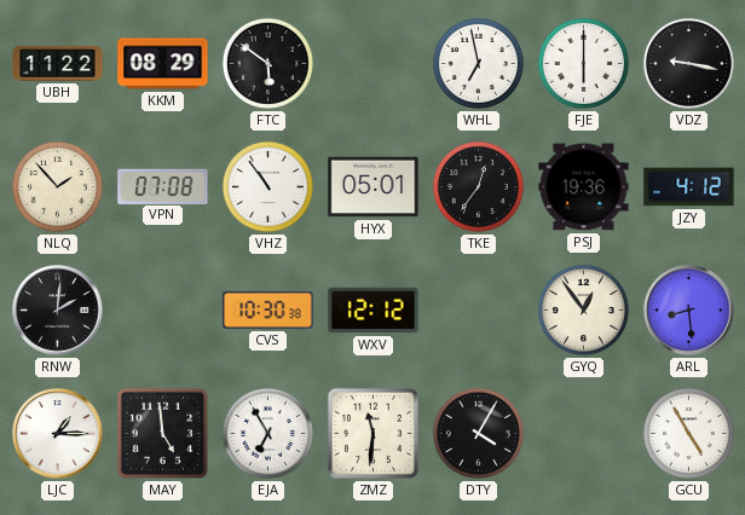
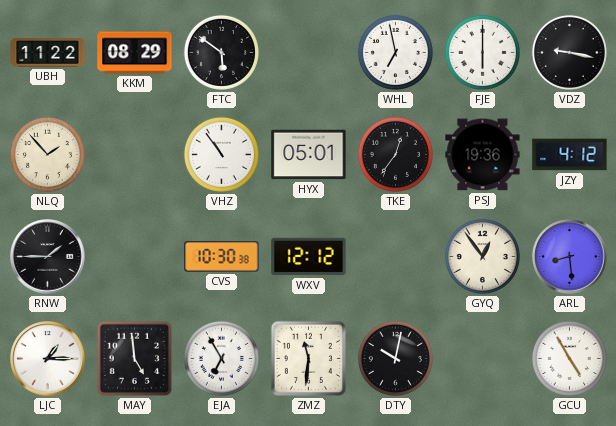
VPN: 07:08 -> none (163, 186)
RNW: 2:01 -> 1:45 (48, 257)
DTY: 4:05 -> 10:02 (395, 358)
